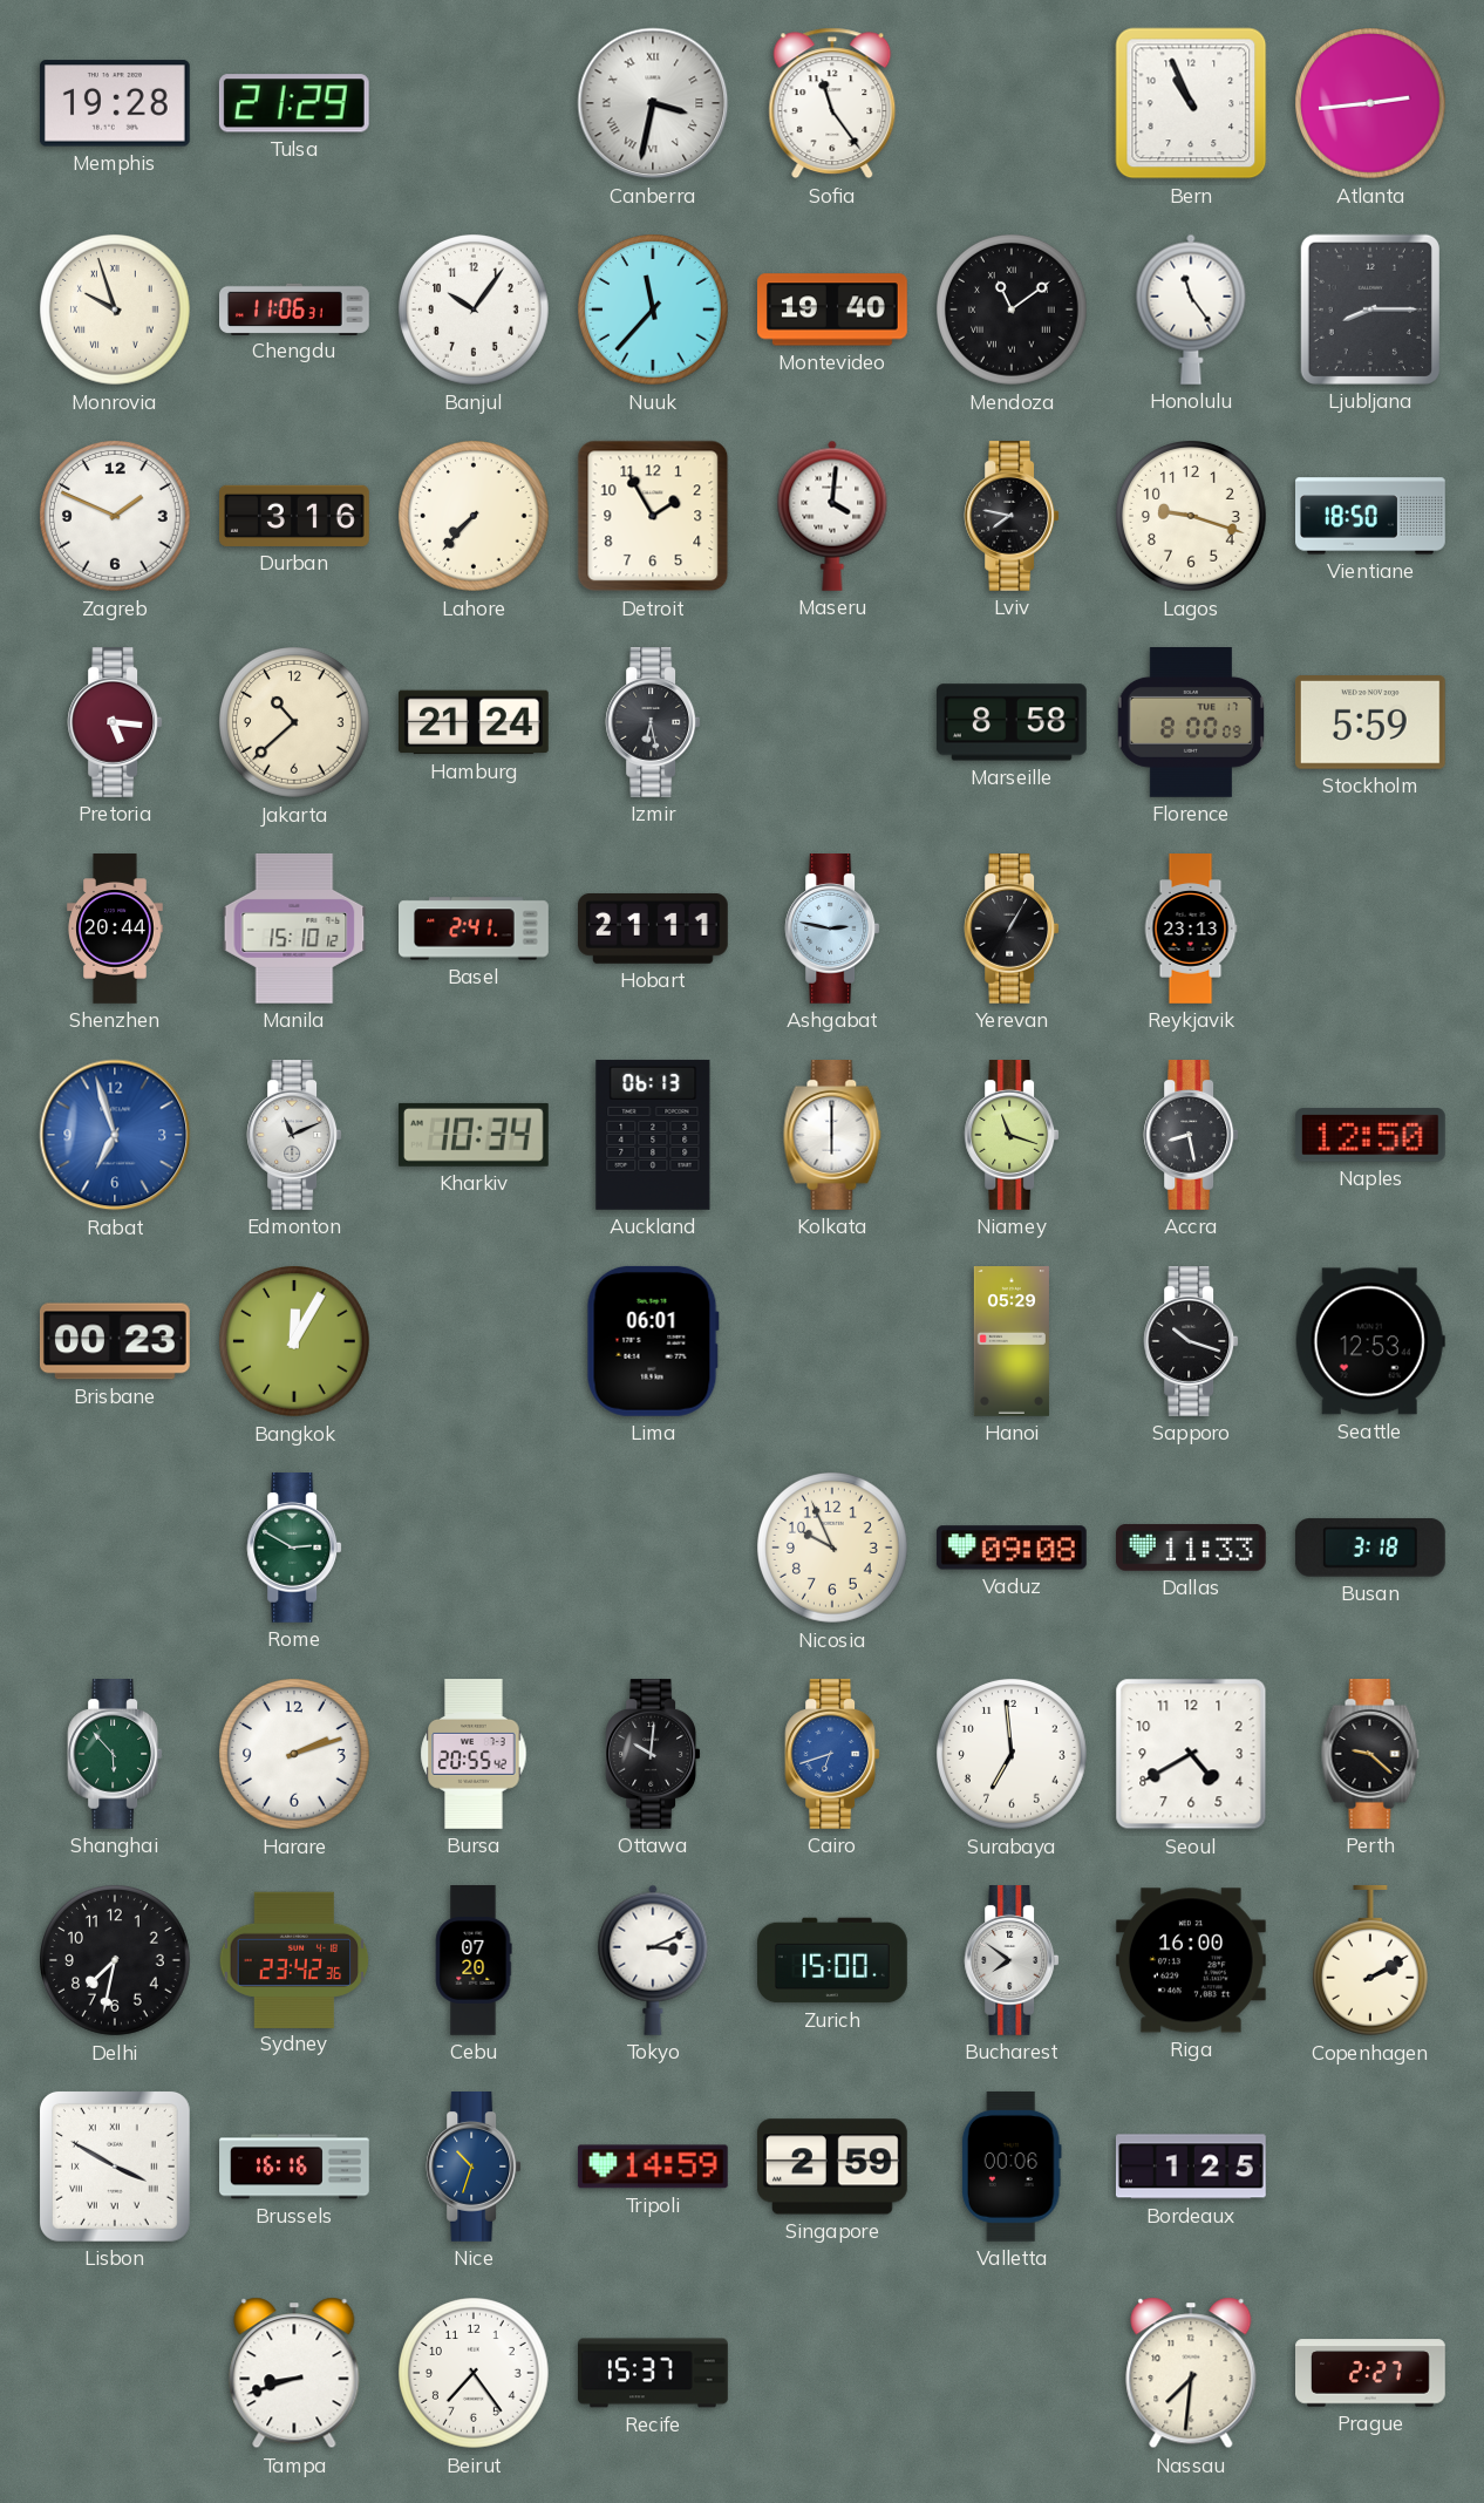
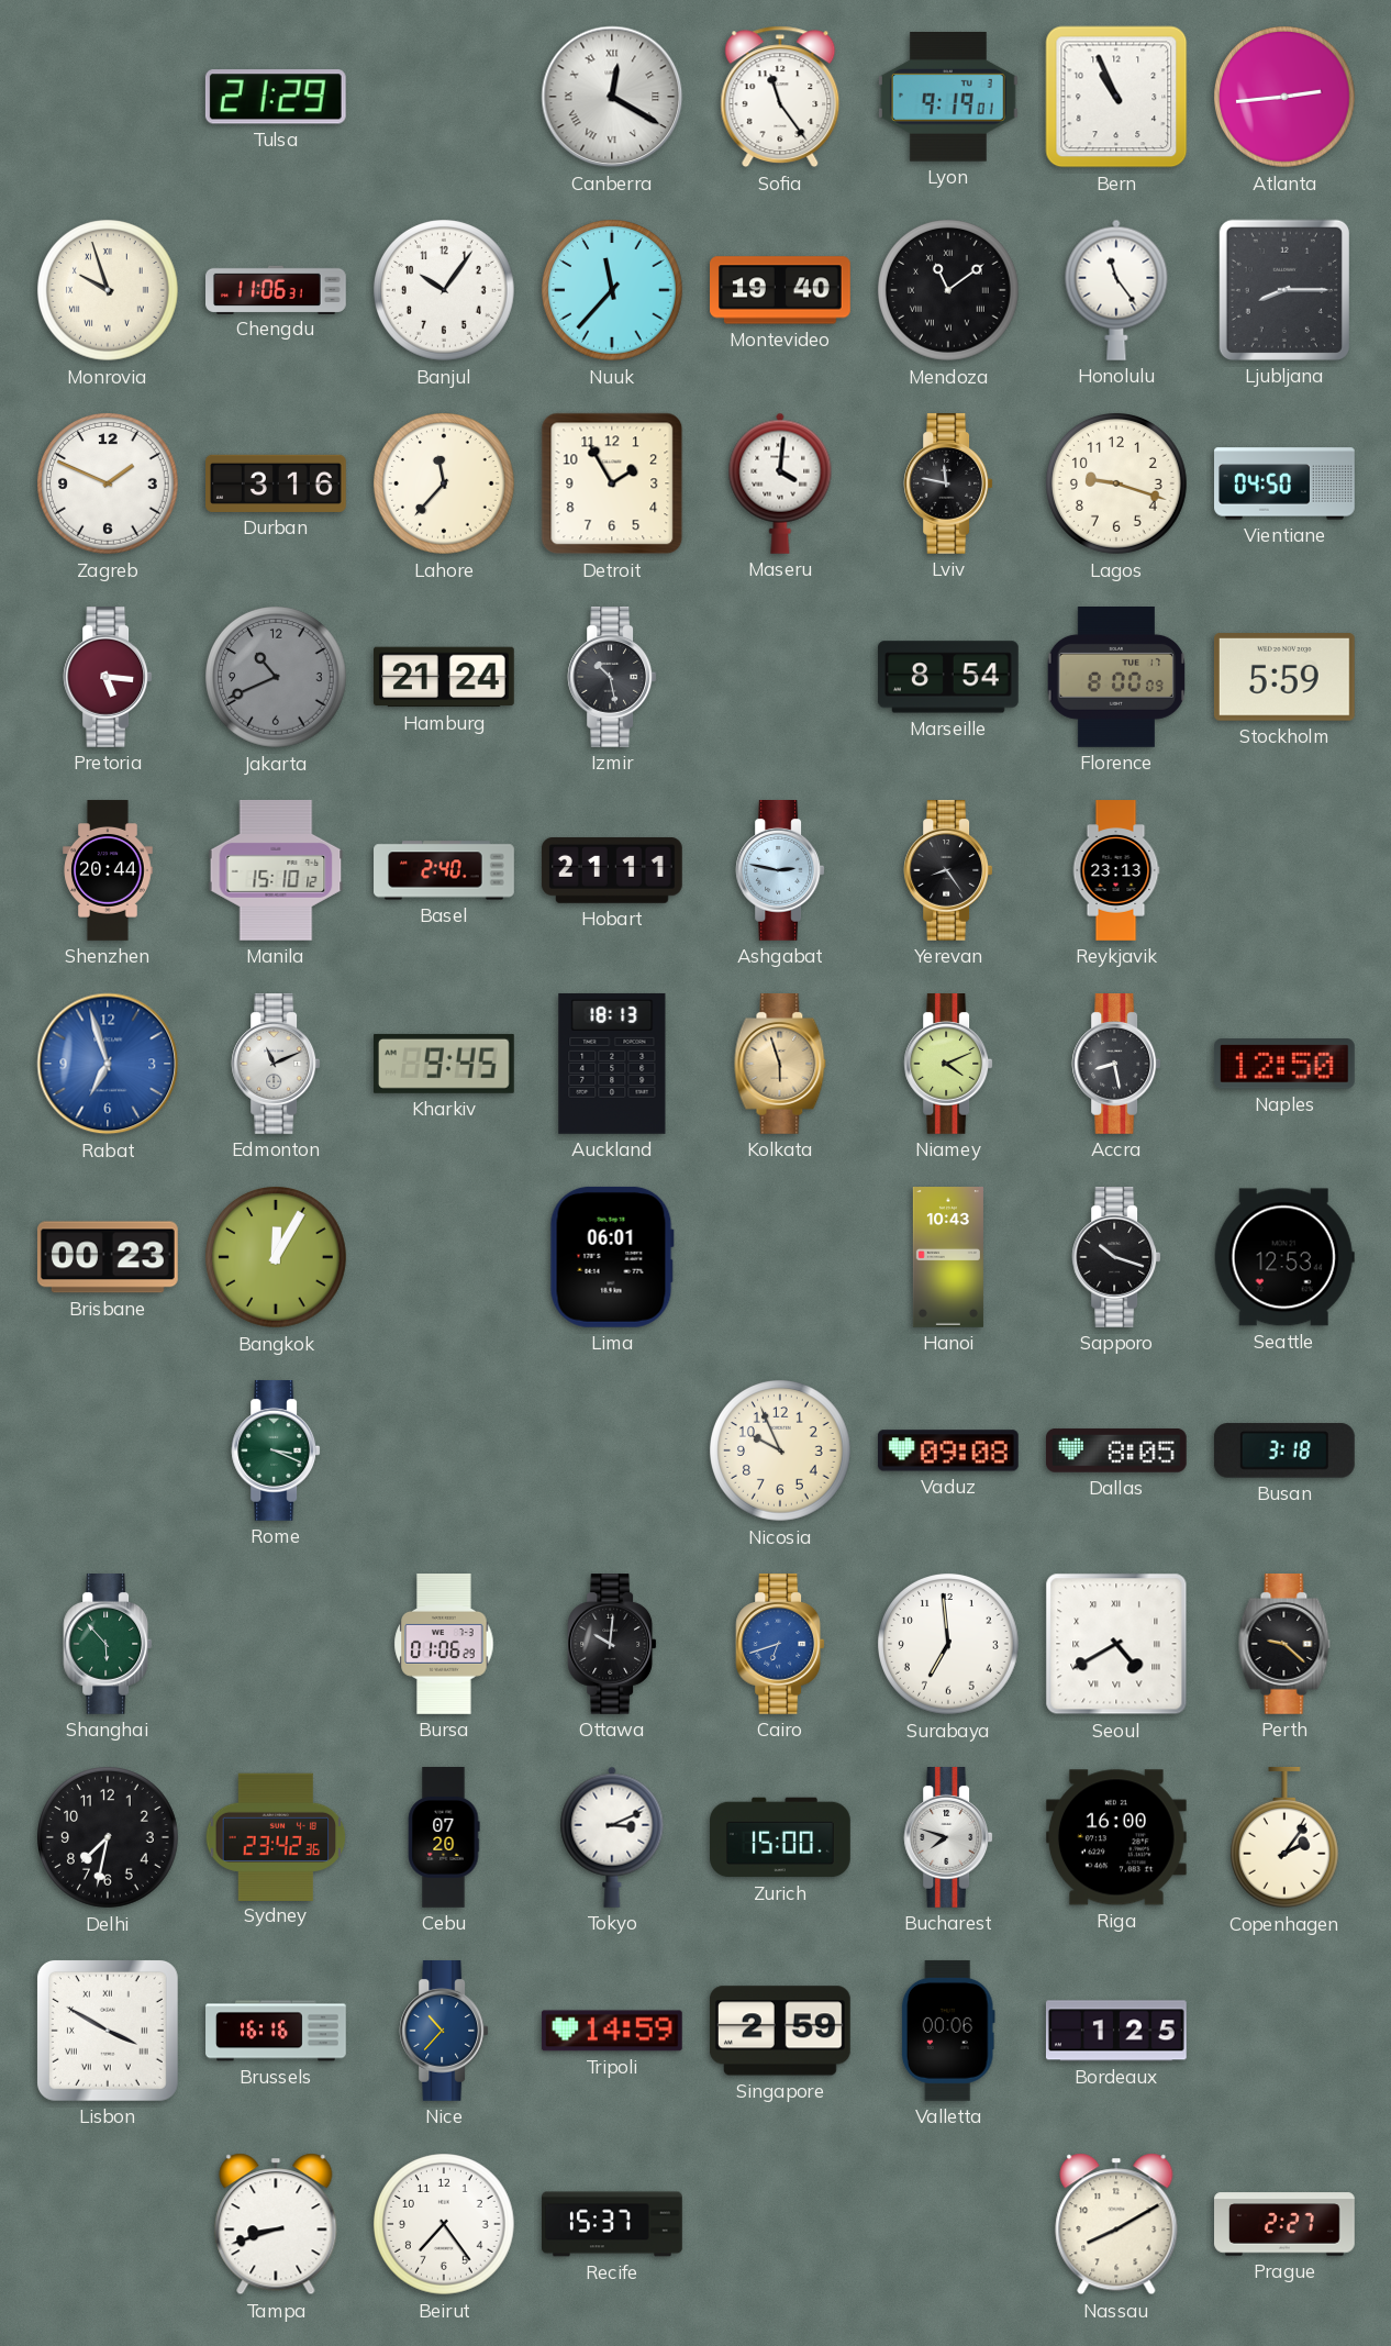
Memphis: 19:28 -> none (115, 103)
Canberra: 3:32 -> 12:20 (612, 97)
Lyon: none -> 9:19 (948, 98)
Lahore: 7:37 -> 11:37 (445, 485)
Lviv: 7:47 -> 11:47 (948, 485)
Vientiane: 18:50 -> 04:50 (1286, 483)
Jakarta: 10:38 -> 10:41 (277, 678)
Jakarta dial: cream -> grey (277, 678)
Izmir: 6:28 -> 10:28 (612, 678)
Marseille: 8:58 -> 8:54 (948, 677)
Basel: 2:41 -> 2:40 (444, 870)
Yerevan: 1:05 -> 8:24 (948, 871)
Kharkiv: 10:34 -> 9:45 (444, 1064)
Auckland: 06:13 -> 18:13 (612, 1064)
Kolkata: 6:00 -> 5:57 (780, 1065)
Kolkata dial: white -> champagne (780, 1065)
Niamey: 11:18 -> 4:11 (948, 1065)
Hanoi: 05:29 -> 10:43 (948, 1258)
Rome: 2:50 -> 3:19 (276, 1452)
Dallas: 11:33 -> 8:05 (1116, 1450)
Harare: 2:12 -> none (295, 1755)
Bursa: 20:55 -> 01:06 (444, 1645)
Seoul numerals: Arabic -> Roman (1116, 1644)
Bucharest: 7:51 -> 7:48 (948, 1838)
Copenhagen: 2:10 -> 2:06 (1284, 1837)
Nice: 10:33 -> 10:37 (444, 2032)
Nassau: 7:31 -> 8:10 (1116, 2224)
